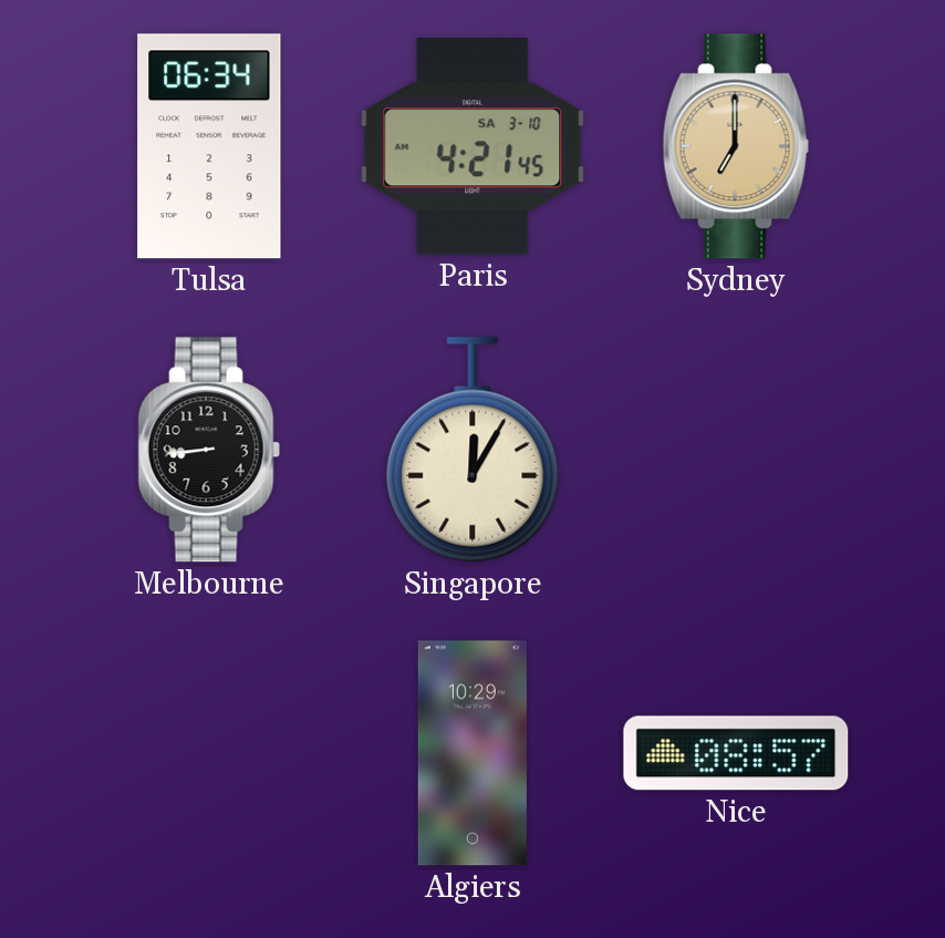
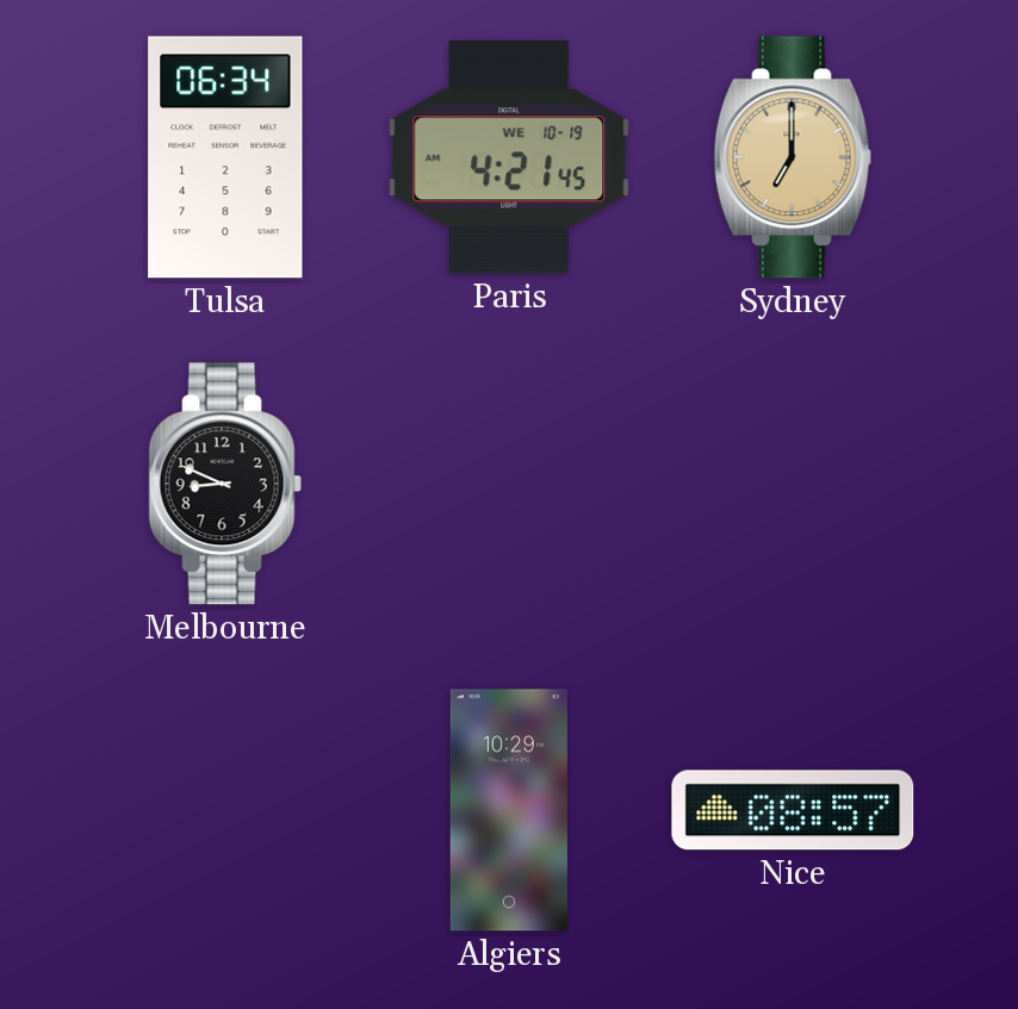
Paris date: SA 3-10 -> WE 10-19 (509, 158)
Melbourne: 8:44 -> 8:49 (225, 484)
Singapore: 12:05 -> none (472, 450)
